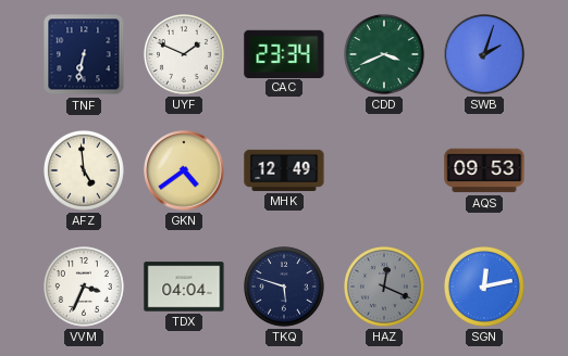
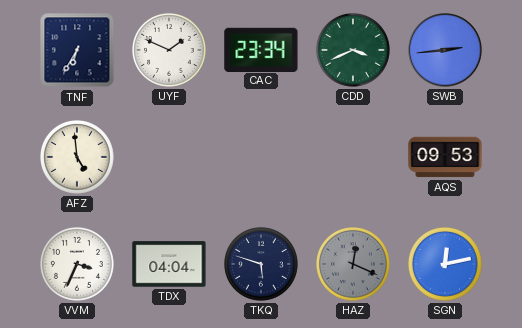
TNF: 6:32 -> 6:35 (77, 50)
SWB: 2:03 -> 2:44 (445, 50)
GKN: 4:39 -> none (184, 170)
MHK: 12:49 -> none (284, 170)
